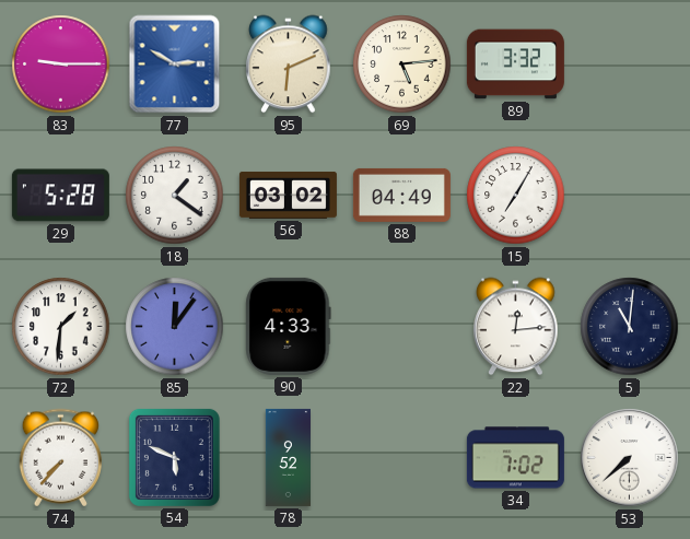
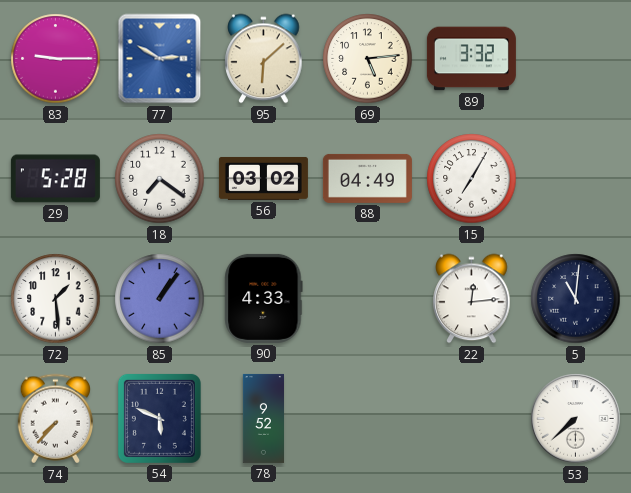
95: 6:11 -> 6:08 (264, 59)
18: 1:21 -> 7:21 (160, 179)
72: 1:31 -> 1:29 (56, 299)
85: 12:06 -> 1:06 (160, 299)
34: 7:02 -> none (515, 458)
